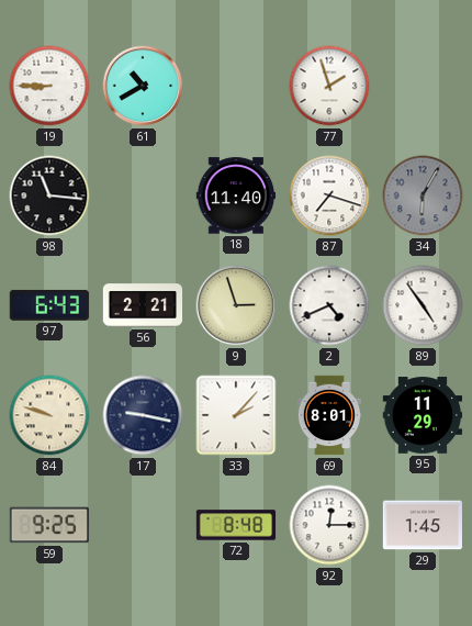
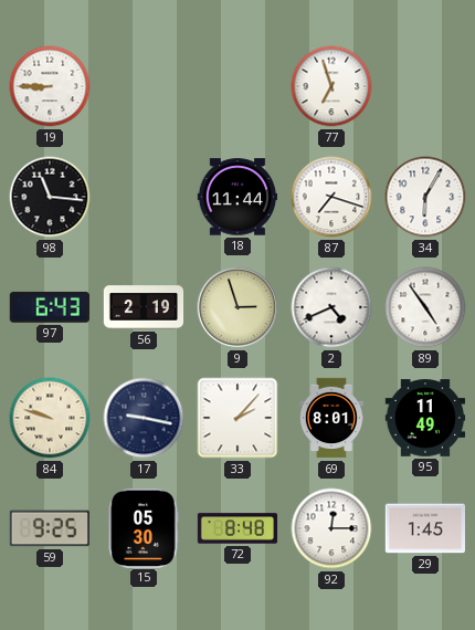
61: 10:40 -> none (143, 86)
77: 1:57 -> 6:57 (331, 86)
18: 11:40 -> 11:44 (237, 197)
34 dial: grey -> white (425, 197)
56: 2:21 -> 2:19 (144, 307)
95: 11:29 -> 11:49 (425, 418)
15: none -> 05:30 (144, 527)
